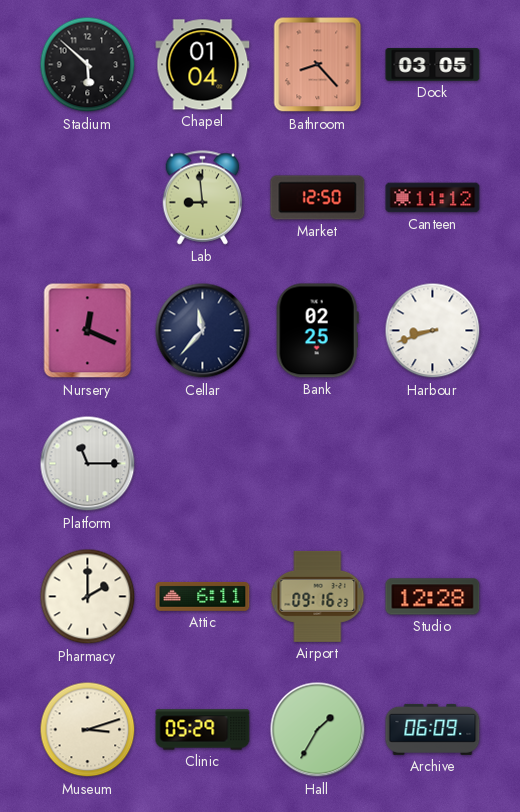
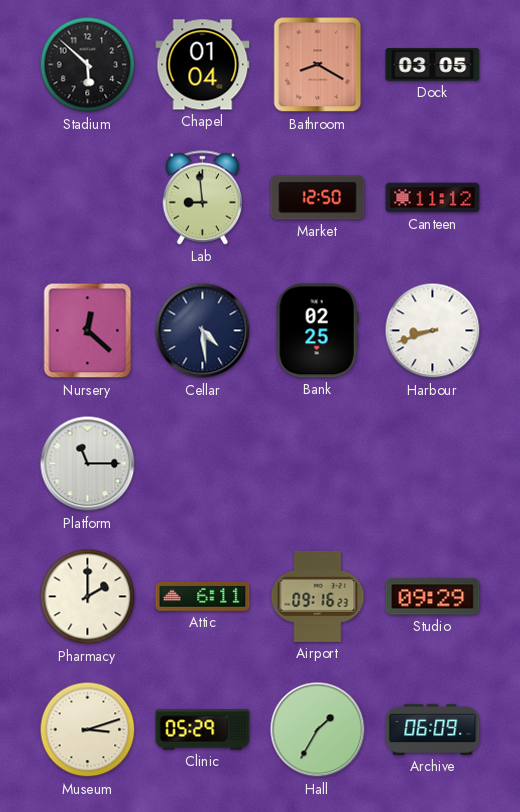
Bathroom: 8:23 -> 8:20 (318, 65)
Nursery: 12:19 -> 12:22 (88, 331)
Cellar: 11:37 -> 4:29 (203, 331)
Studio: 12:28 -> 09:29 (433, 597)
